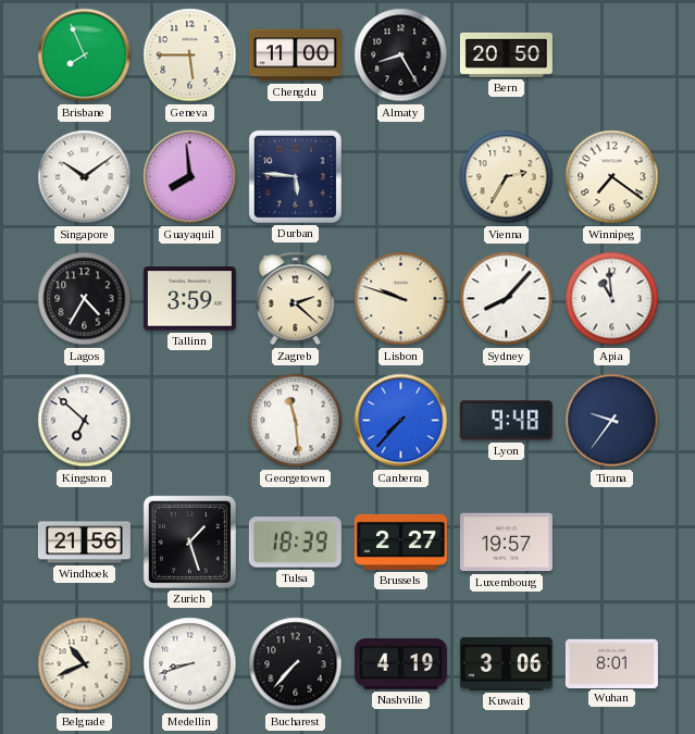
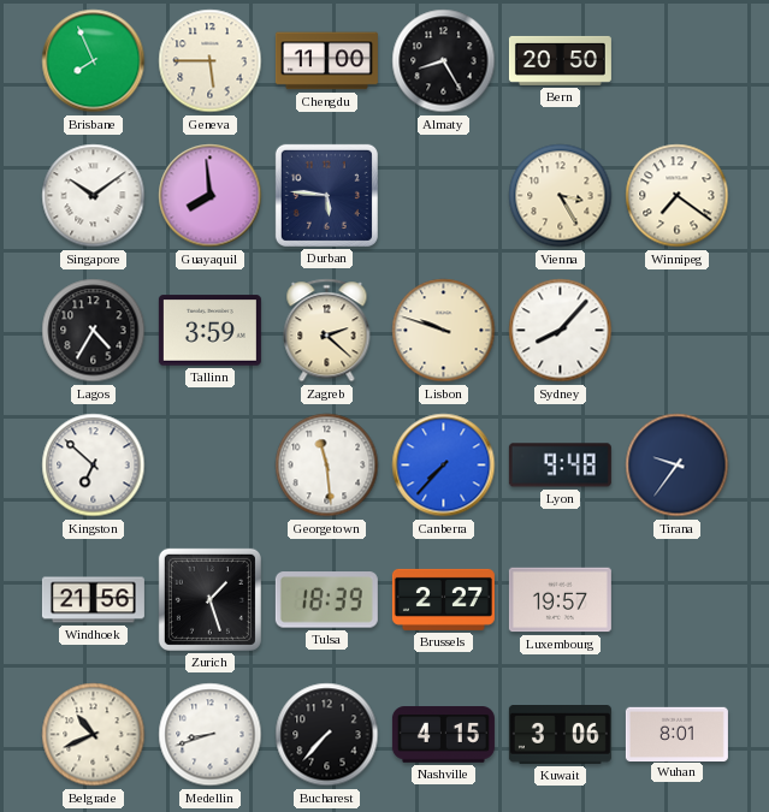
Vienna: 2:35 -> 3:25 (561, 196)
Apia: 10:59 -> none (612, 299)
Nashville: 4:19 -> 4:15 (443, 735)
